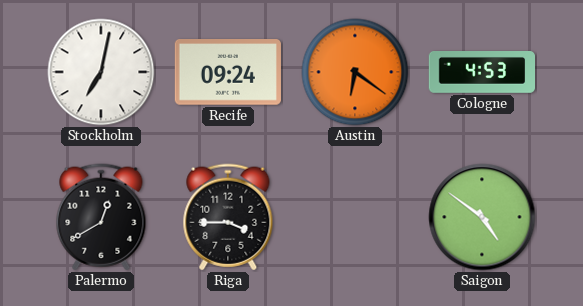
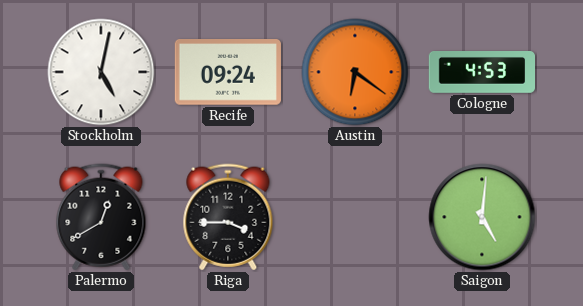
Stockholm: 7:02 -> 5:02 (101, 72)
Saigon: 4:51 -> 5:01 (482, 217)
